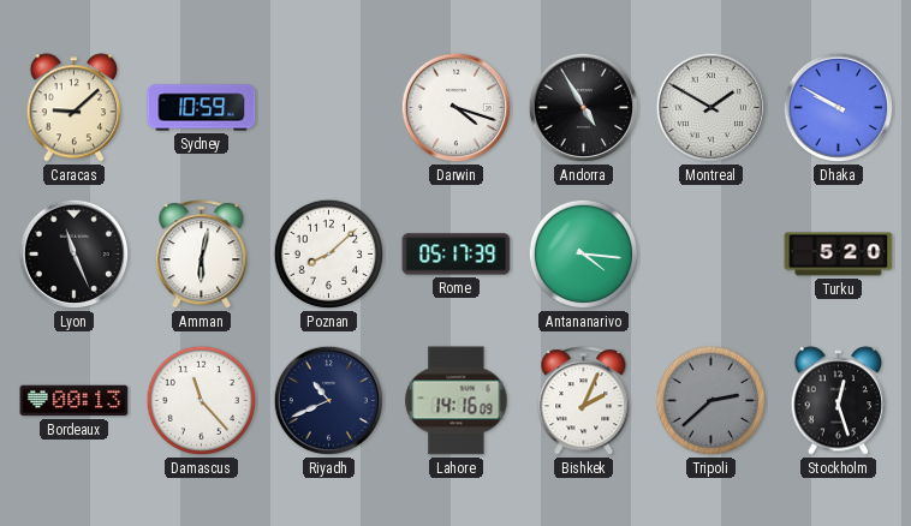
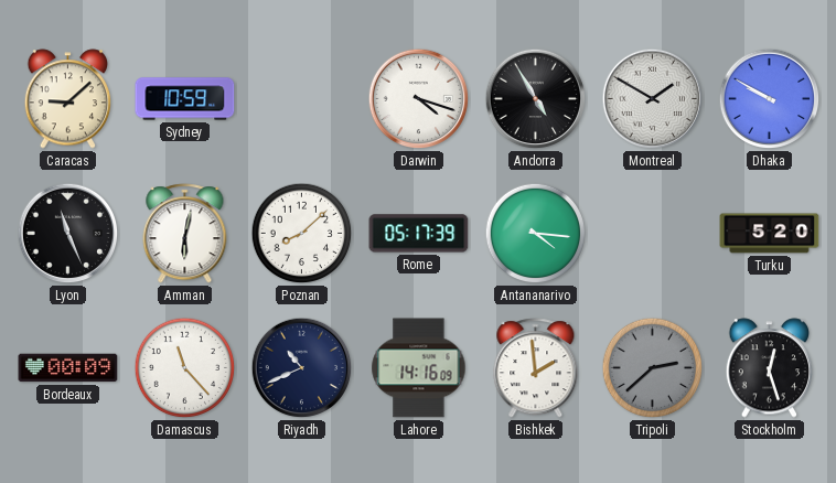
Bordeaux: 00:13 -> 00:09 (68, 368)
Bishkek: 2:04 -> 1:59 (536, 368)
